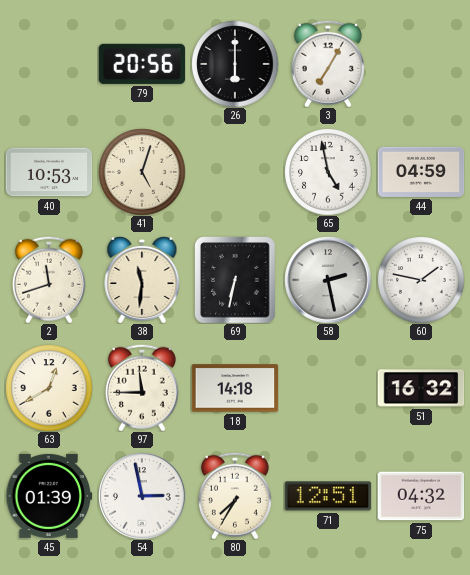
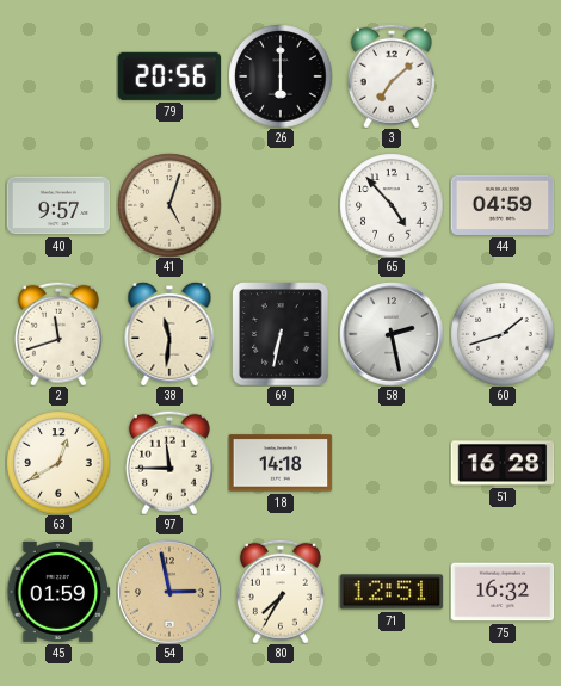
3: 7:05 -> 7:08 (392, 76)
40: 10:53 -> 9:57 (58, 205)
65: 4:58 -> 4:53 (392, 205)
60: 1:47 -> 1:42 (503, 334)
51: 16:32 -> 16:28 (503, 463)
45: 01:39 -> 01:59 (58, 592)
54 dial: white -> champagne (169, 592)
75: 04:32 -> 16:32 (503, 592)
